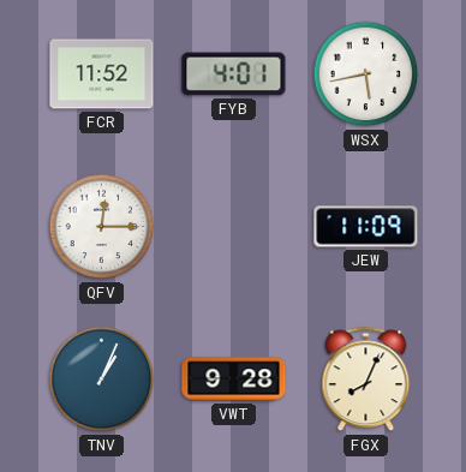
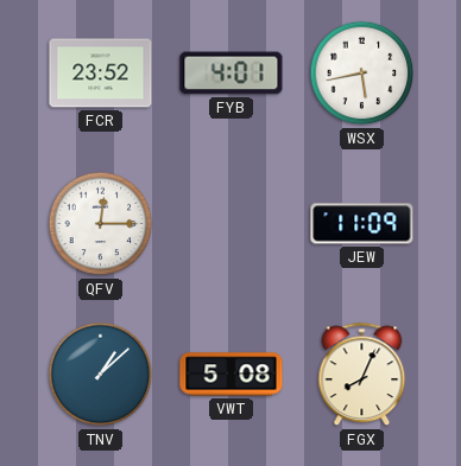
FCR: 11:52 -> 23:52 (101, 74)
TNV: 1:04 -> 1:08 (101, 375)
VWT: 9:28 -> 5:08 (232, 375)
